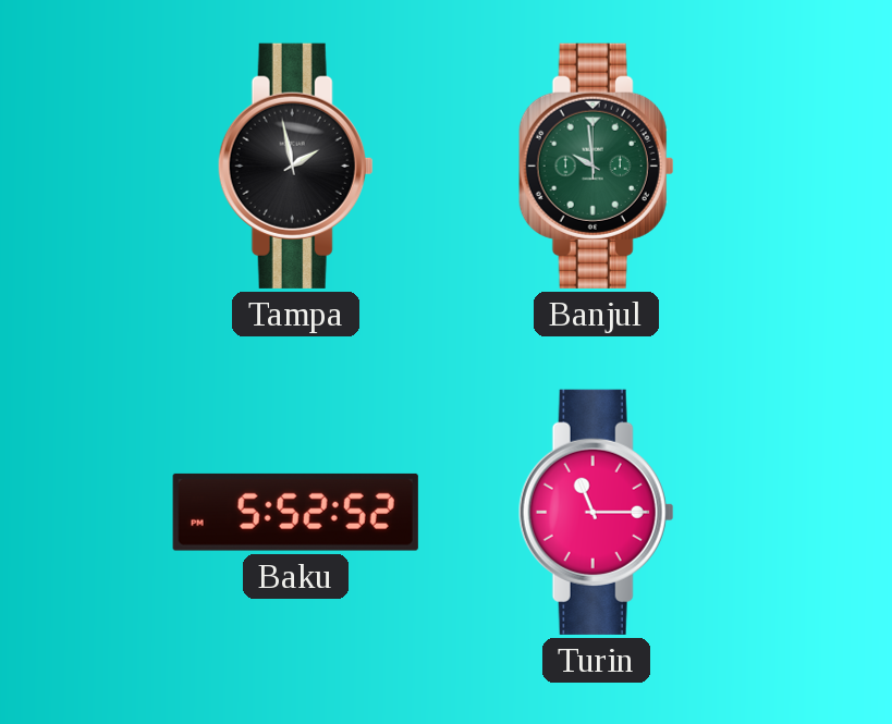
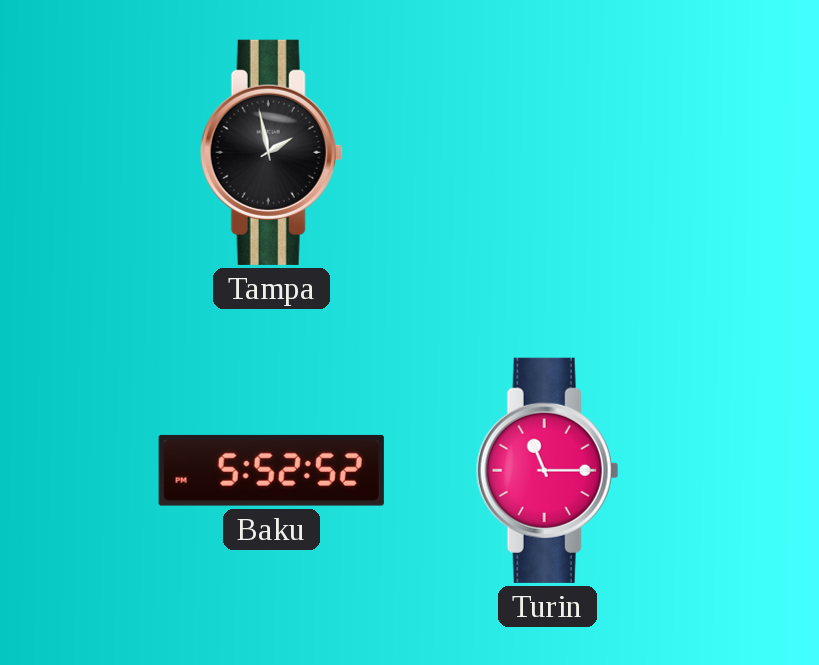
Banjul: 9:59 -> none (596, 165)
